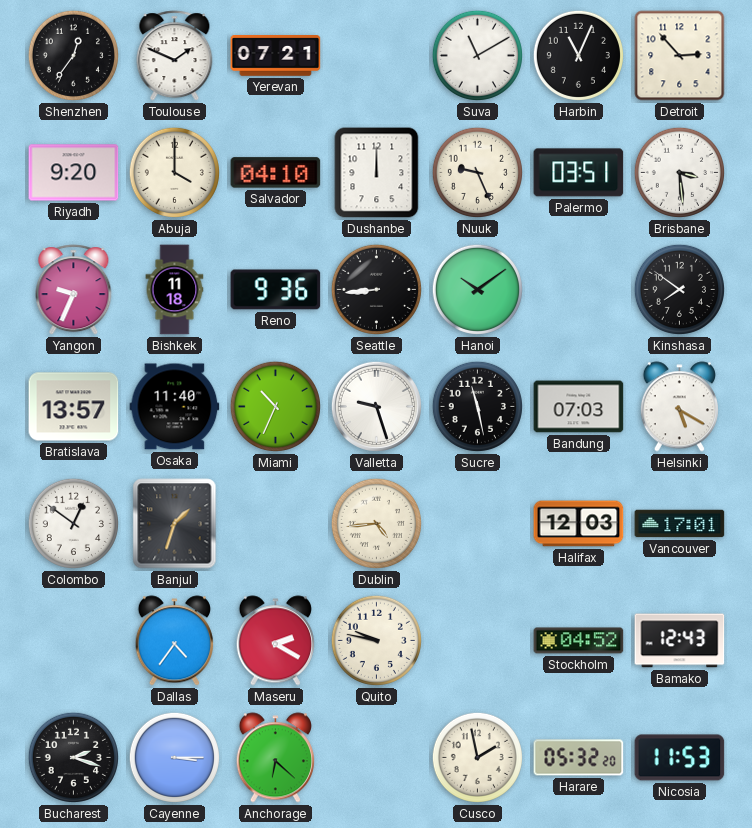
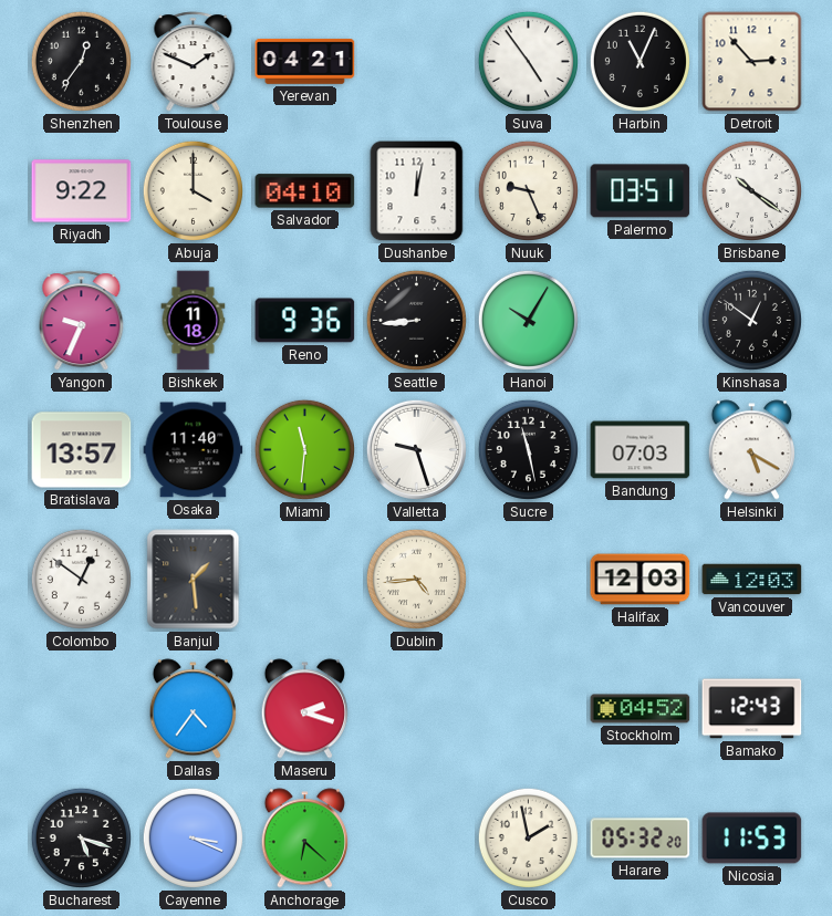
Yerevan: 07:21 -> 04:21 (305, 62)
Suva: 11:10 -> 4:54 (528, 61)
Riyadh: 9:20 -> 9:22 (82, 191)
Dushanbe: 12:00 -> 12:02 (417, 191)
Brisbane: 3:29 -> 10:21 (751, 190)
Hanoi: 10:09 -> 10:05 (528, 320)
Kinshasa: 7:51 -> 12:51 (751, 320)
Miami: 10:34 -> 11:31 (304, 449)
Banjul: 1:33 -> 1:29 (194, 580)
Vancouver: 17:01 -> 12:03 (752, 580)
Maseru: 2:20 -> 2:18 (304, 709)
Quito: 9:47 -> none (376, 640)
Bucharest: 2:18 -> 5:18 (81, 837)
Cayenne: 3:15 -> 3:19 (193, 837)
